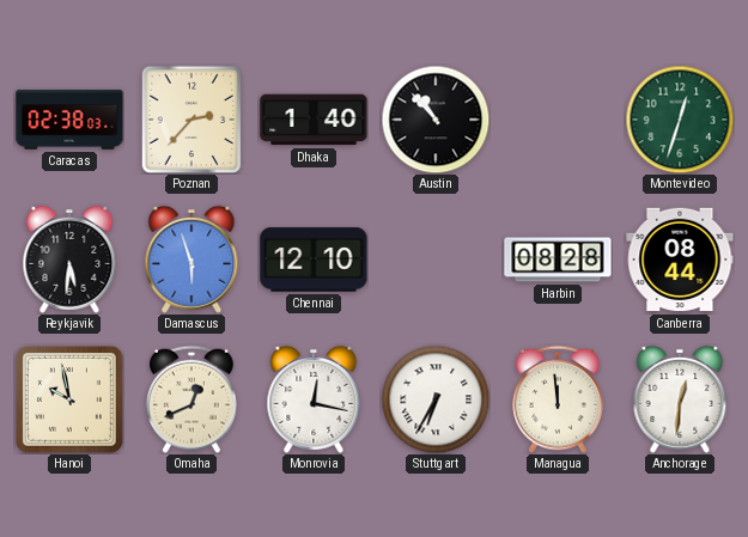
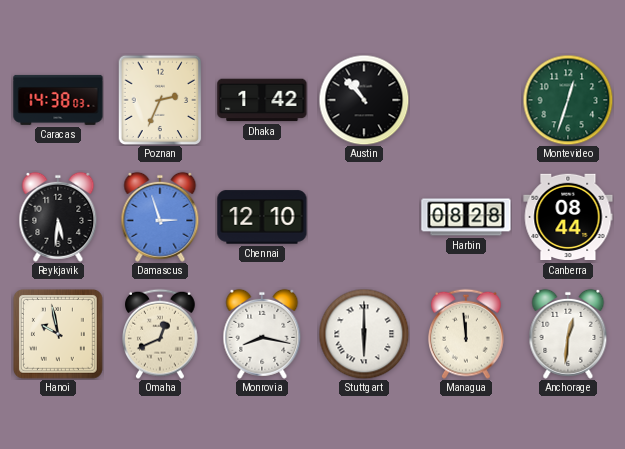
Caracas: 02:38 -> 14:38 (58, 100)
Poznan: 2:37 -> 2:34 (160, 100)
Dhaka: 1:40 -> 1:42 (262, 100)
Damascus: 5:57 -> 2:57 (160, 217)
Monrovia: 12:17 -> 8:17 (262, 334)
Stuttgart: 6:35 -> 6:00 (364, 334)
